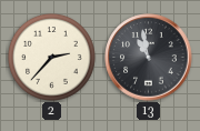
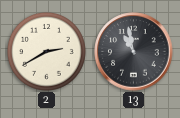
2: 2:37 -> 2:40 (46, 51)
